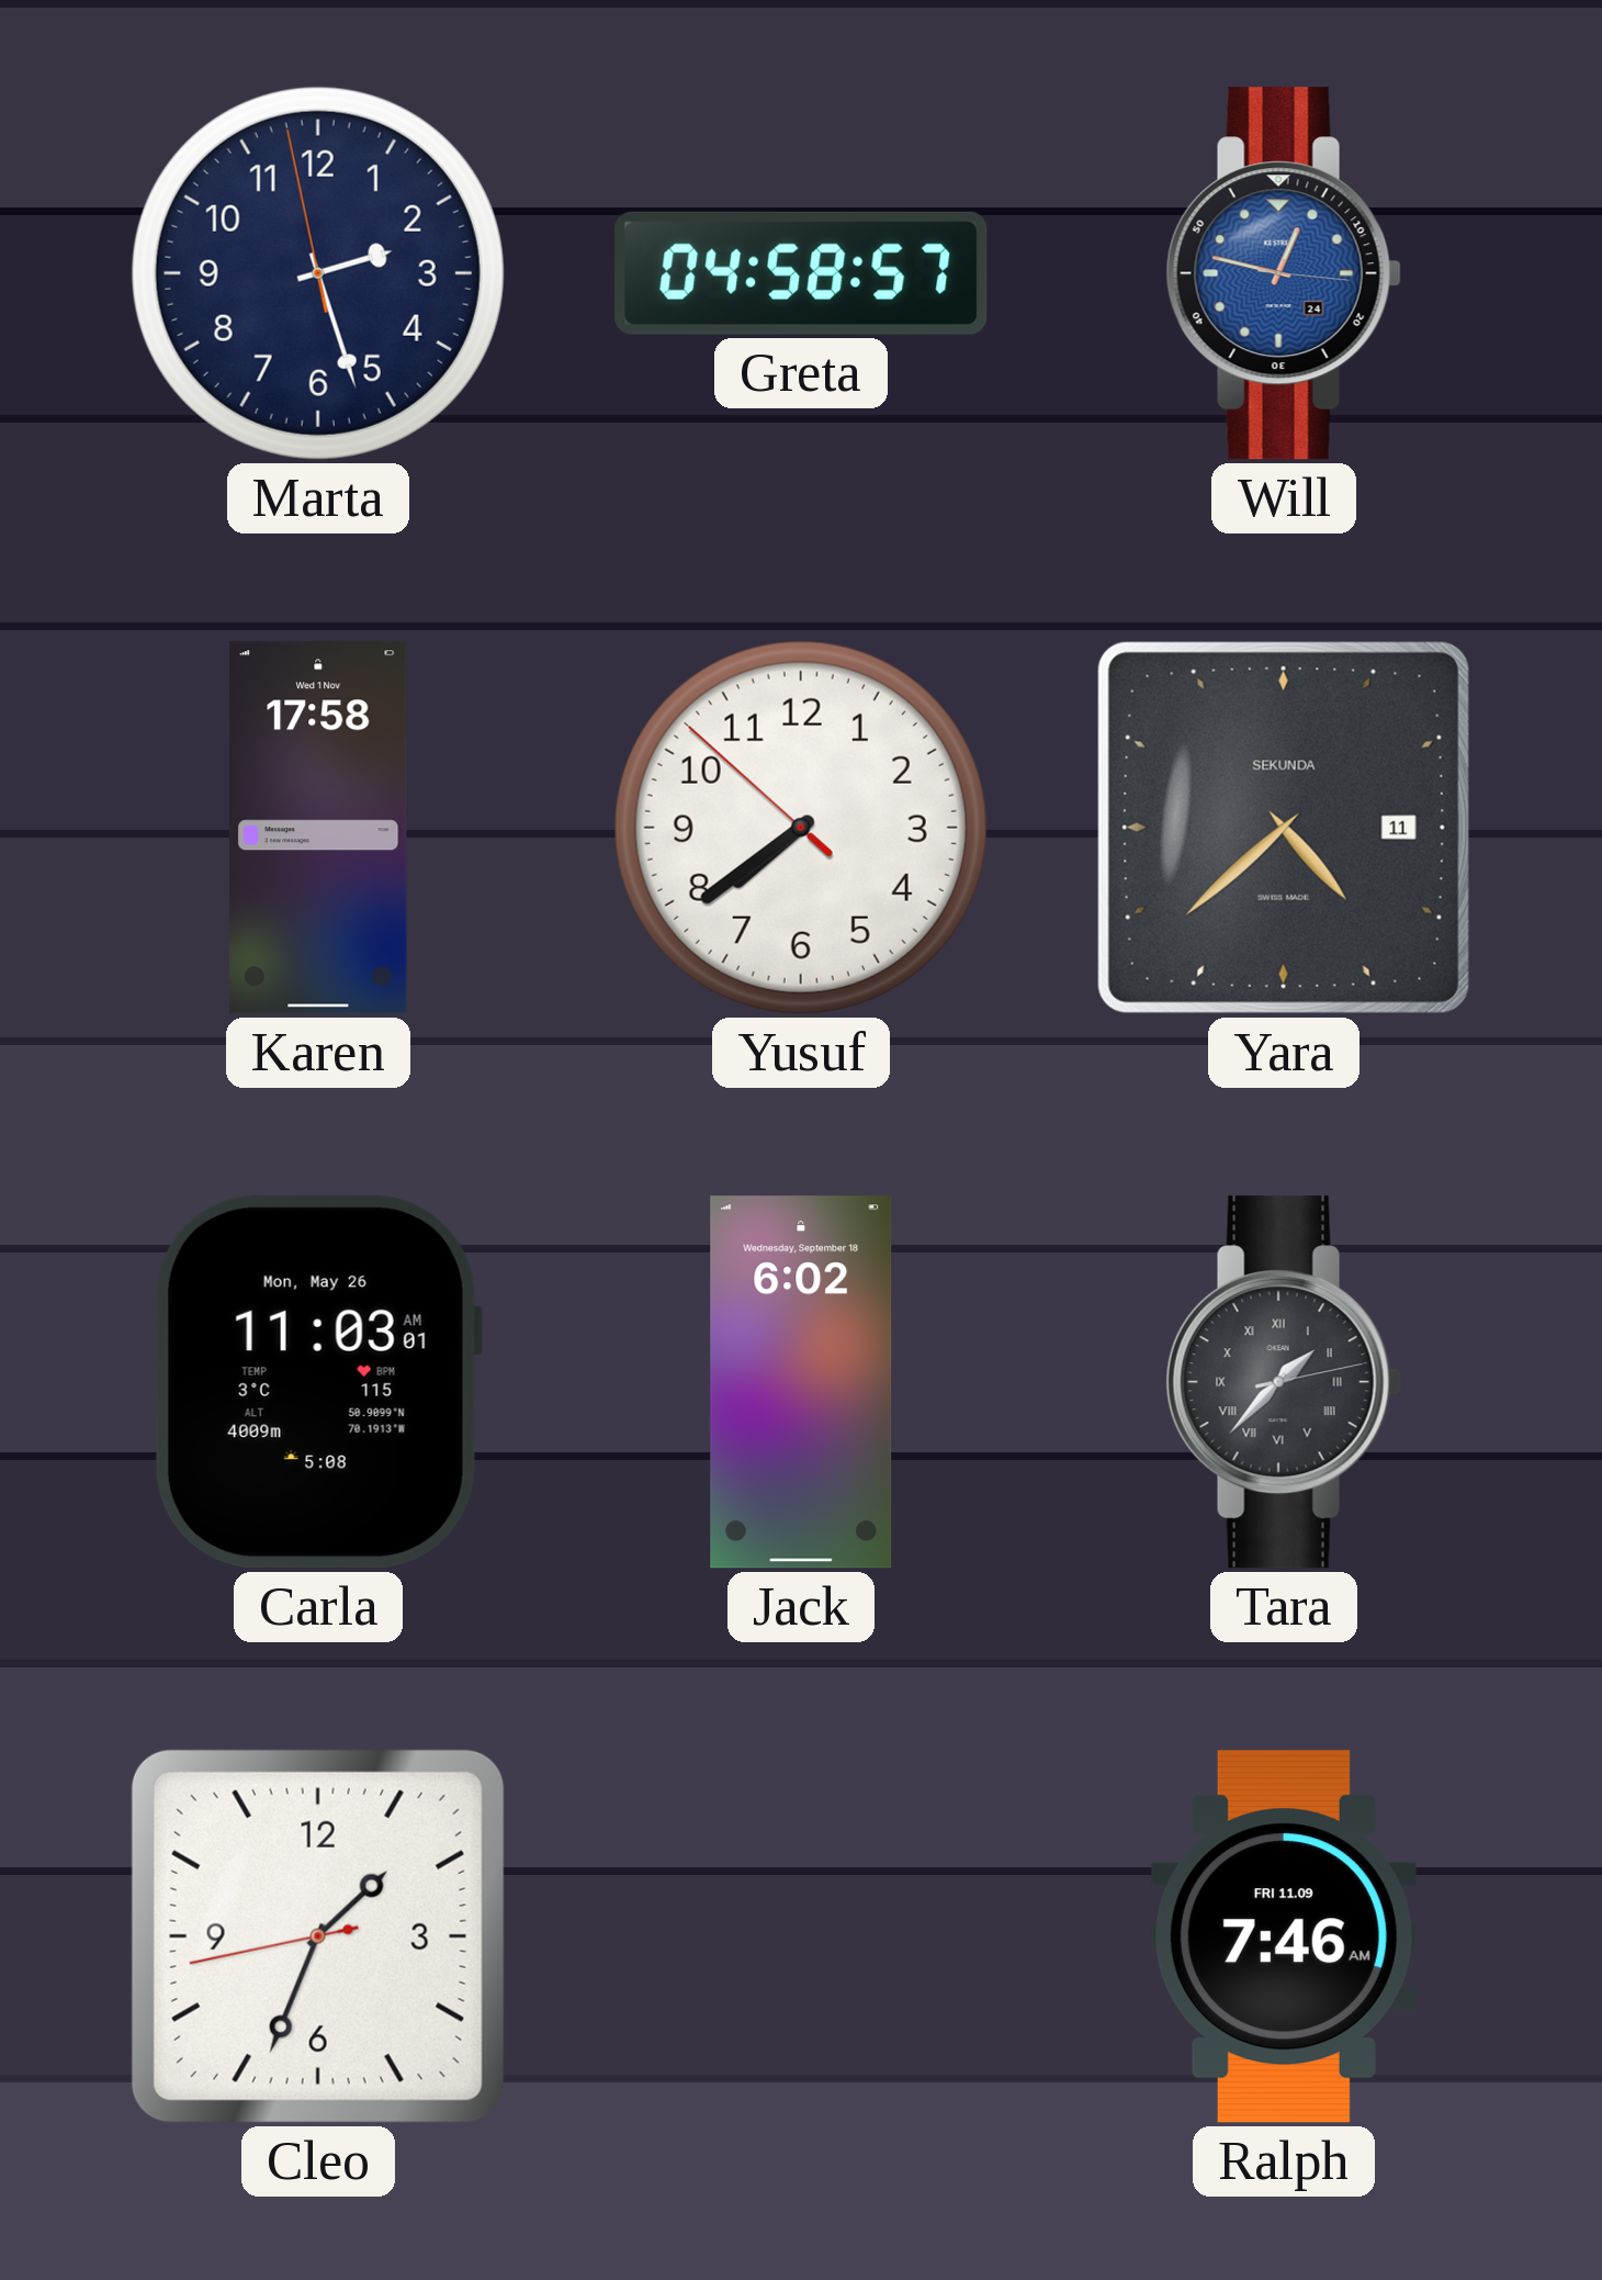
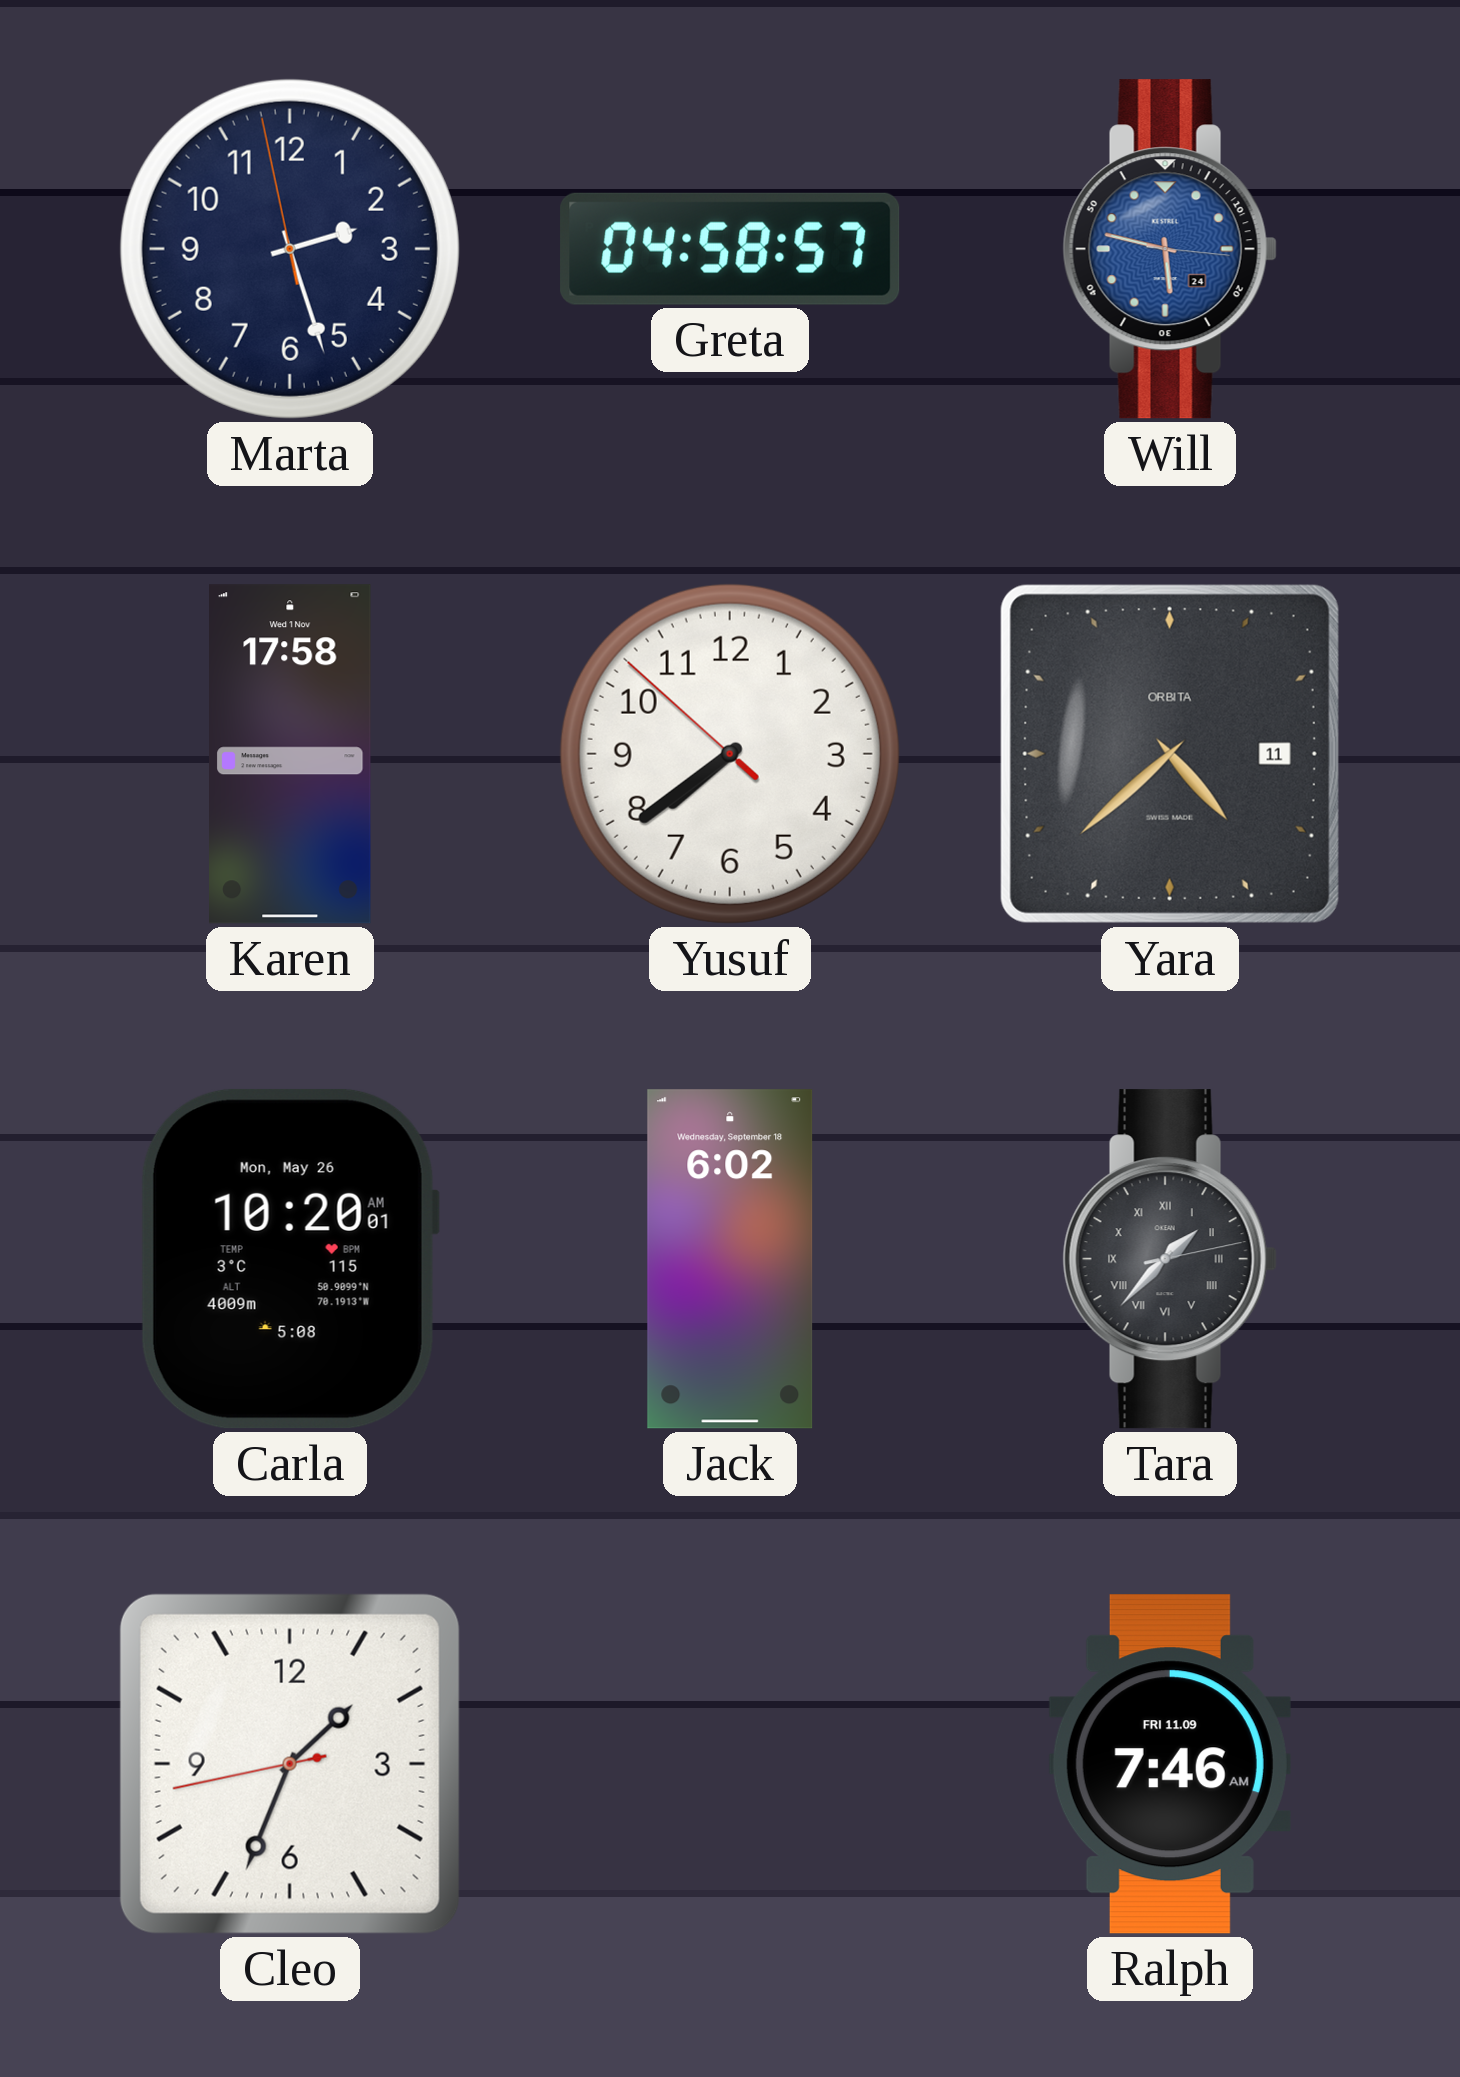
Will: 12:47 -> 5:47 (1170, 249)
Yara brand: SEKUNDA -> ORBITA (1170, 754)
Carla: 11:03 -> 10:20 (289, 1259)
